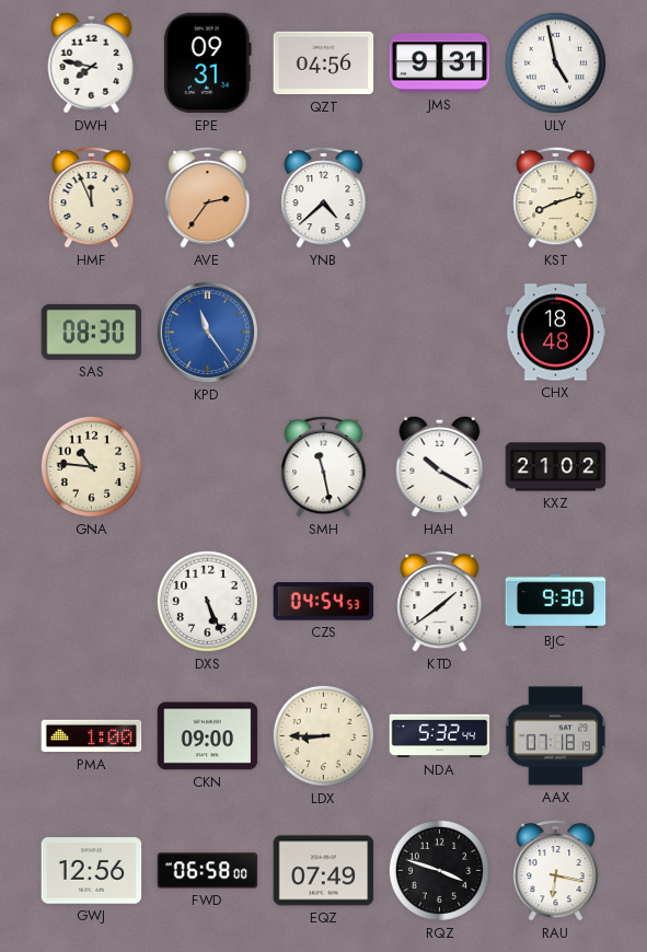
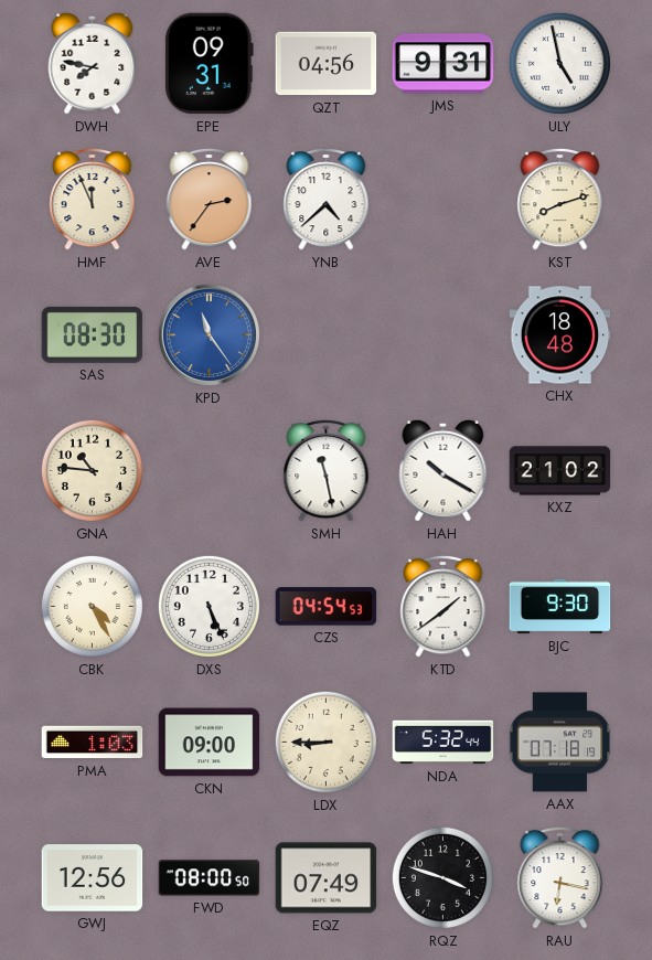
CBK: none -> 4:25 (92, 606)
PMA: 1:00 -> 1:03 (93, 743)
FWD: 06:58 -> 08:00 (210, 878)
